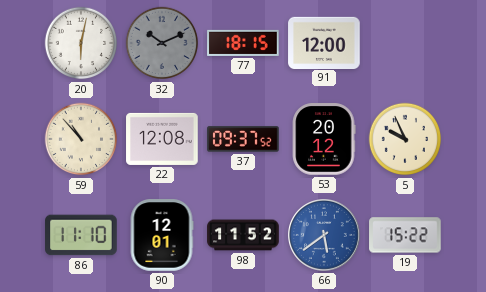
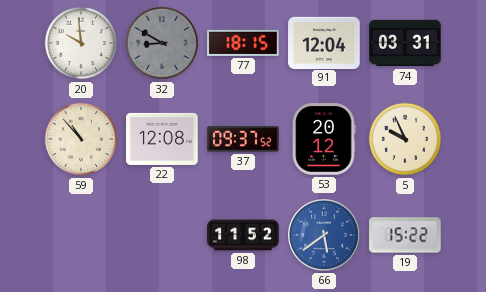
20: 6:02 -> 9:59 (81, 43)
32: 10:11 -> 8:50 (162, 43)
91: 12:00 -> 12:04 (324, 42)
74: none -> 03:31 (405, 43)
86: 11:10 -> none (81, 235)
90: 12:01 -> none (162, 235)
